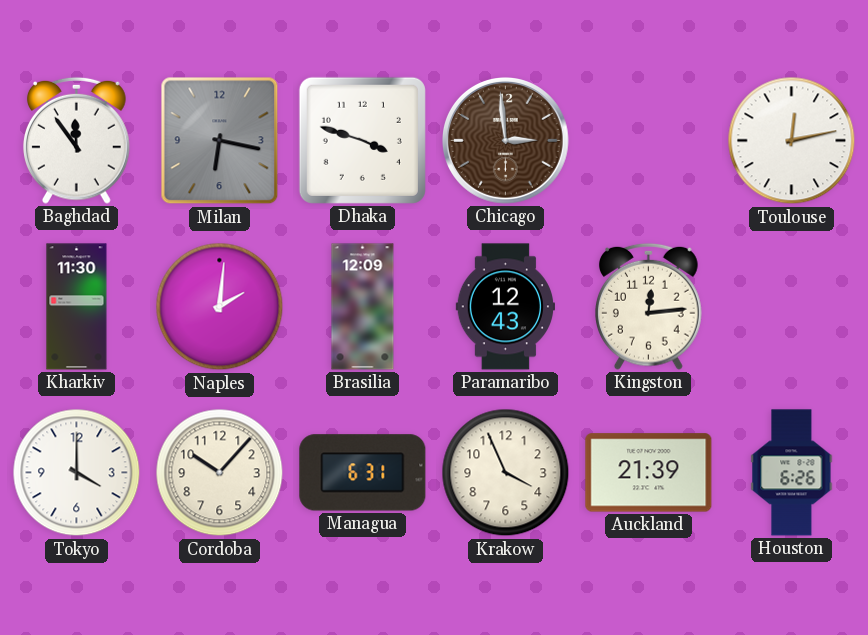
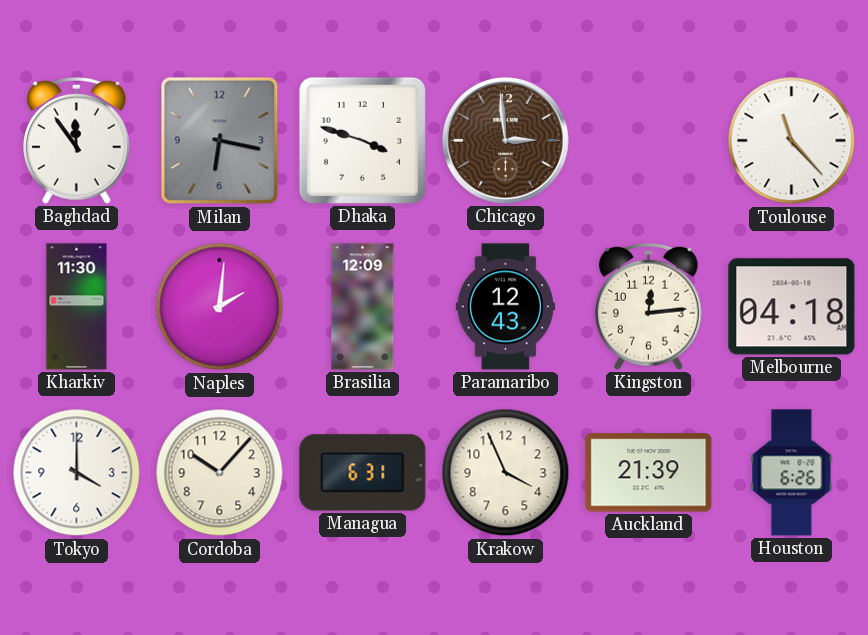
Toulouse: 12:13 -> 11:23 (792, 141)
Melbourne: none -> 04:18 (792, 307)
